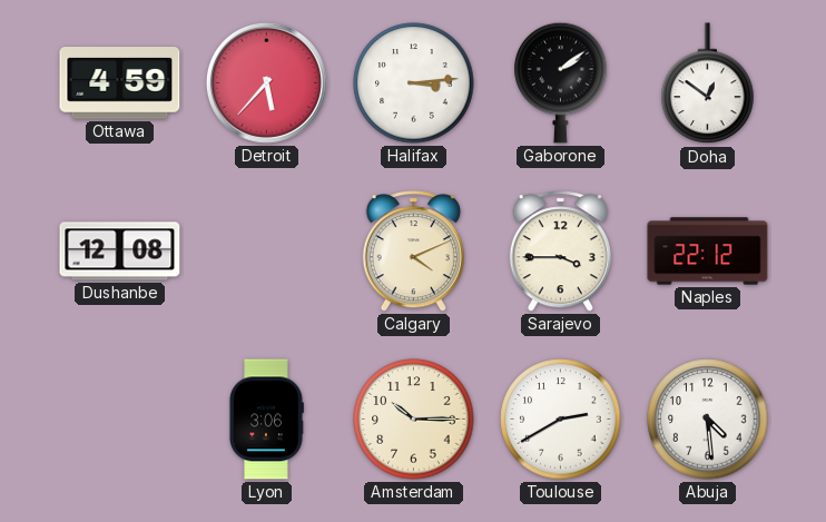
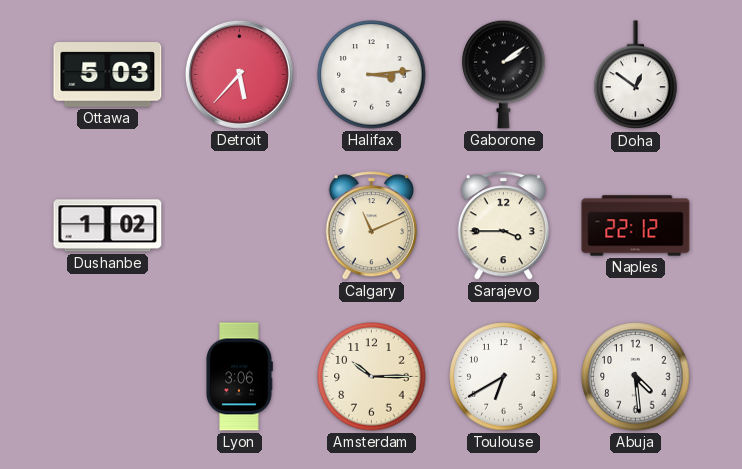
Ottawa: 4:59 -> 5:03 (108, 75)
Dushanbe: 12:08 -> 1:02 (108, 226)
Calgary: 4:11 -> 11:11 (371, 226)
Toulouse: 2:40 -> 6:40 (504, 377)
